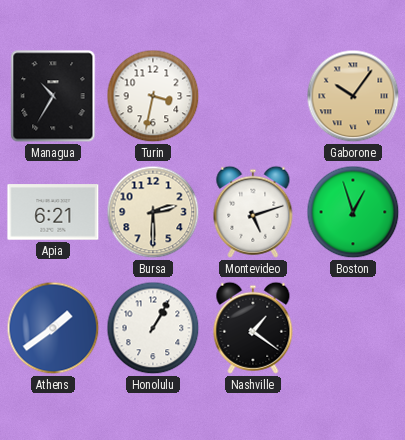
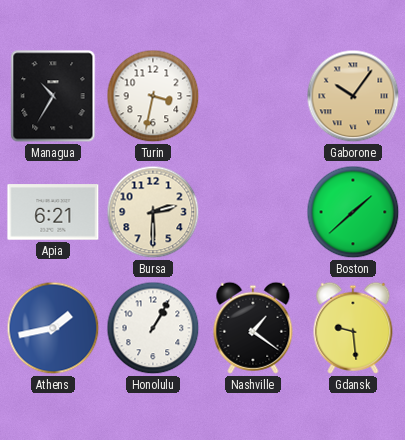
Montevideo: 5:12 -> none (253, 212)
Boston: 12:57 -> 1:38 (353, 212)
Athens: 1:39 -> 1:43 (53, 328)
Gdansk: none -> 9:29 (353, 328)
